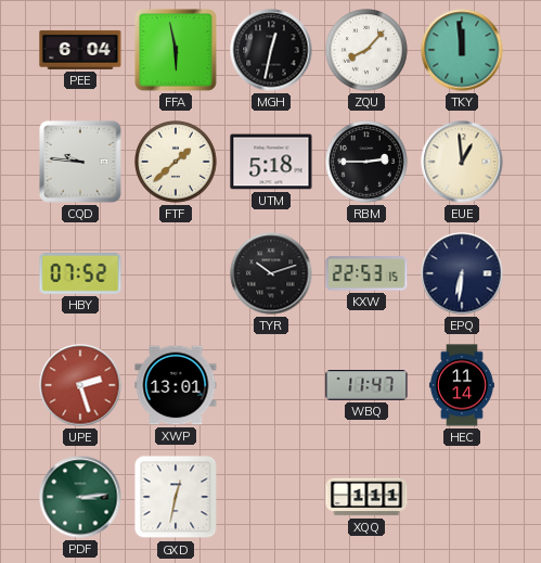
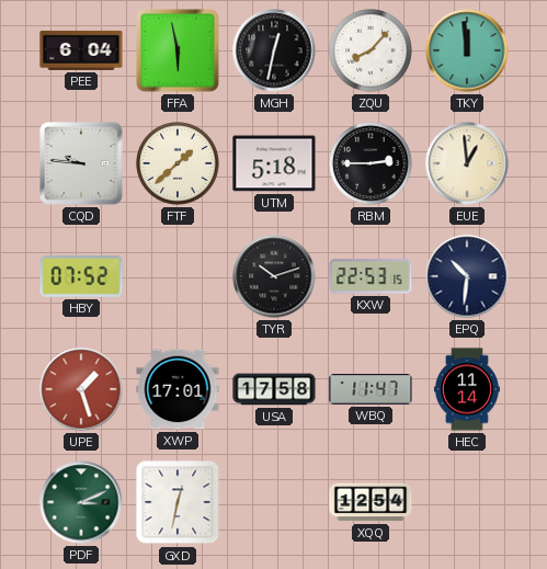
EPQ: 6:31 -> 10:31 (467, 276)
UPE: 2:27 -> 1:27 (81, 389)
XWP: 13:01 -> 17:01 (178, 389)
USA: none -> 17:58 (274, 389)
PDF: 3:14 -> 3:11 (81, 502)
XQQ: 1:11 -> 12:54 (371, 502)
